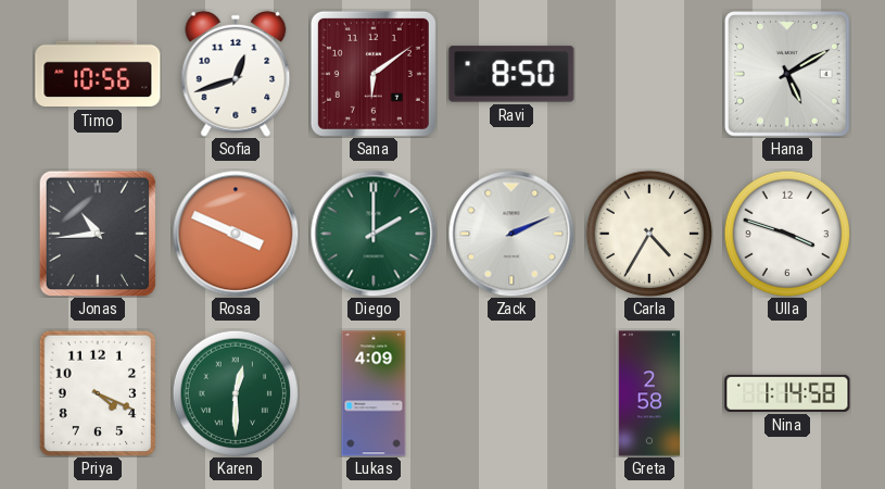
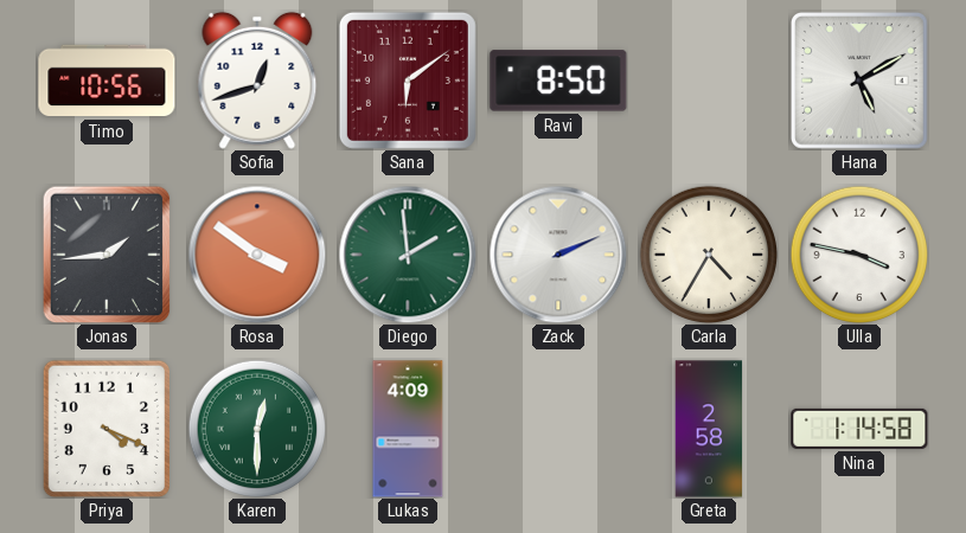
Jonas: 10:44 -> 1:44 (107, 255)
Rosa: 3:49 -> 3:51 (257, 255)
Diego: 2:00 -> 1:59 (408, 255)
Ulla: 3:48 -> 3:47 (859, 255)
